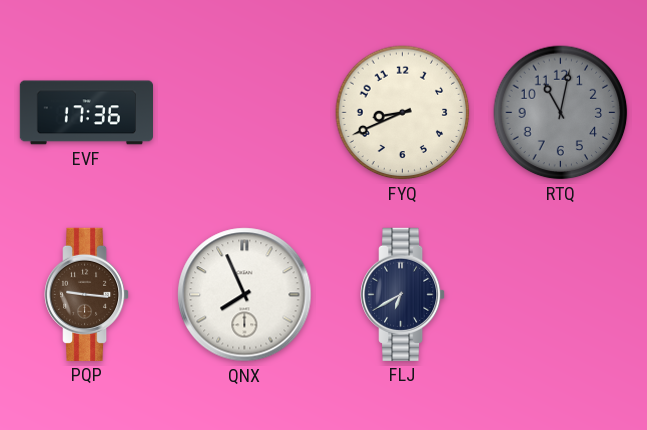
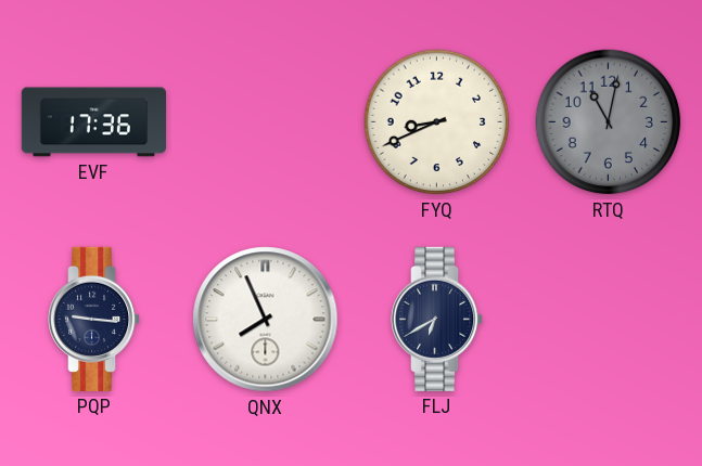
PQP dial: brown -> navy (95, 319)
